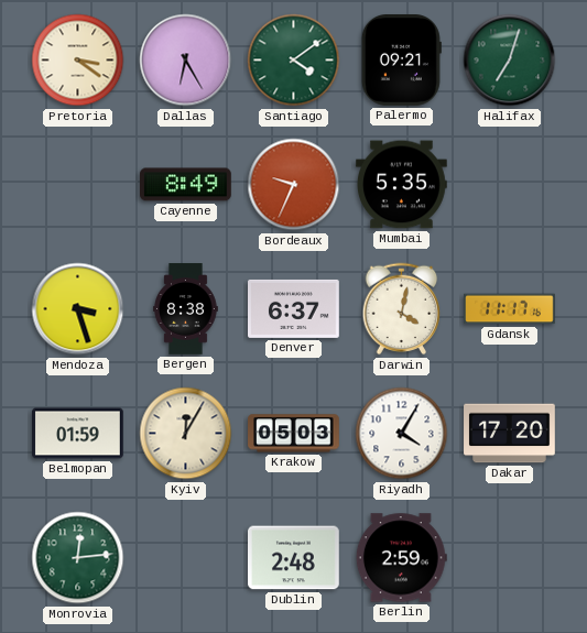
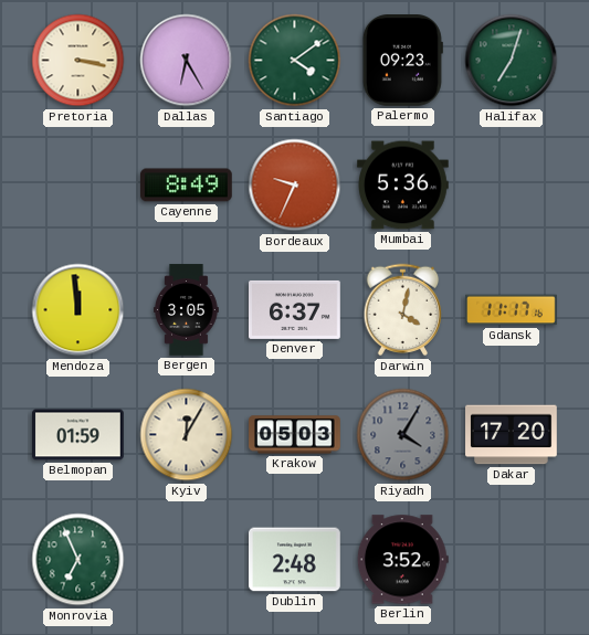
Pretoria: 3:21 -> 3:17 (78, 61)
Palermo: 09:21 -> 09:23 (402, 61)
Mumbai: 5:35 -> 5:36 (403, 186)
Mendoza: 3:27 -> 11:59 (78, 310)
Bergen: 8:38 -> 3:05 (187, 310)
Riyadh dial: white -> grey (403, 435)
Monrovia: 12:14 -> 6:56 (78, 560)
Berlin: 2:59 -> 3:52 (402, 560)
